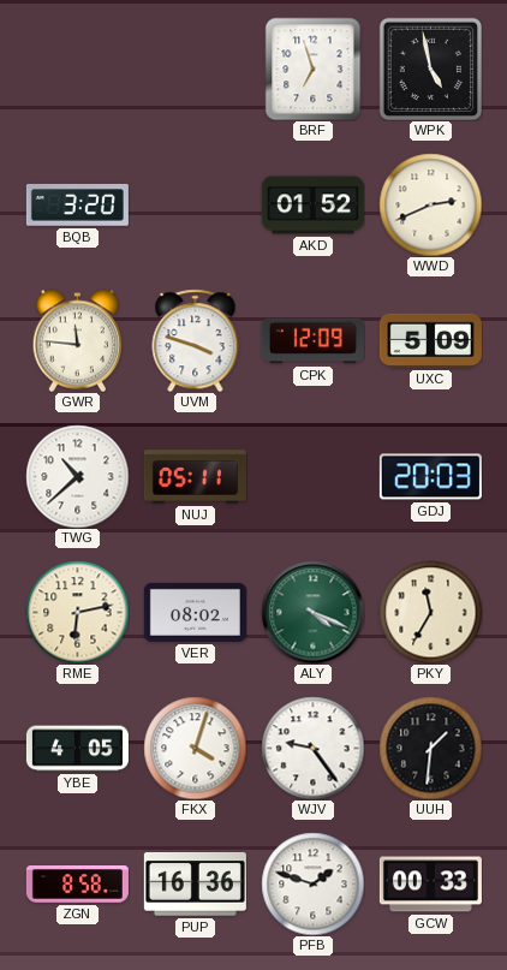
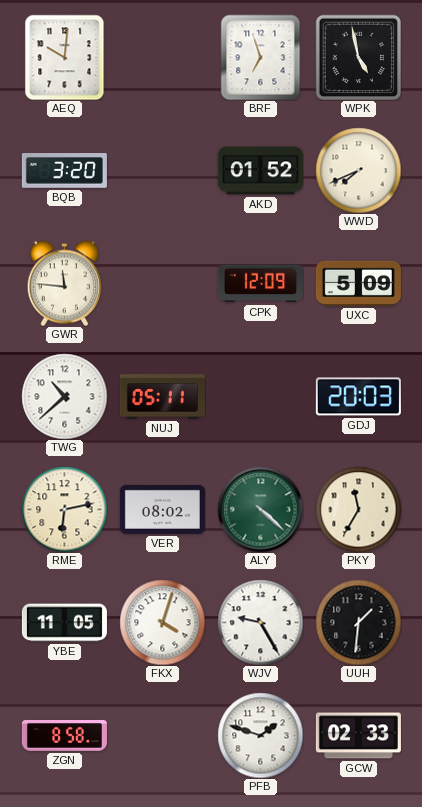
AEQ: none -> 10:01 (65, 57)
WWD: 2:41 -> 7:41 (358, 170)
UVM: 3:48 -> none (196, 340)
ALY: 4:19 -> 4:22 (260, 509)
YBE: 4:05 -> 11:05 (64, 623)
WJV: 9:24 -> 9:25 (260, 622)
PUP: 16:36 -> none (195, 885)
GCW: 00:33 -> 02:33 (358, 736)
